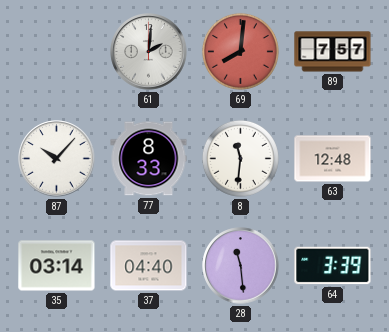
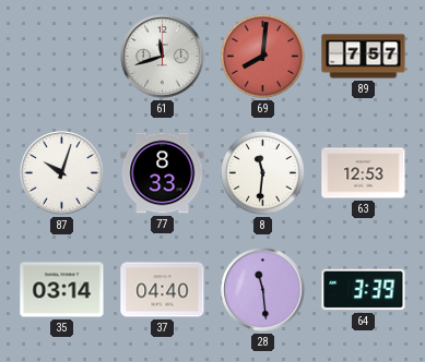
61: 2:01 -> 11:42 (163, 57)
87: 10:07 -> 10:03 (62, 173)
63: 12:48 -> 12:53 (364, 173)
